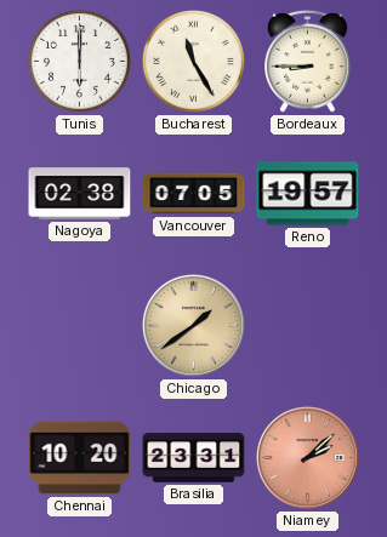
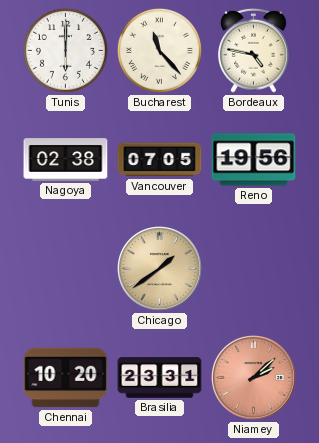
Bucharest: 11:25 -> 11:23 (159, 50)
Bordeaux: 8:45 -> 4:47 (254, 50)
Reno: 19:57 -> 19:56 (254, 160)
